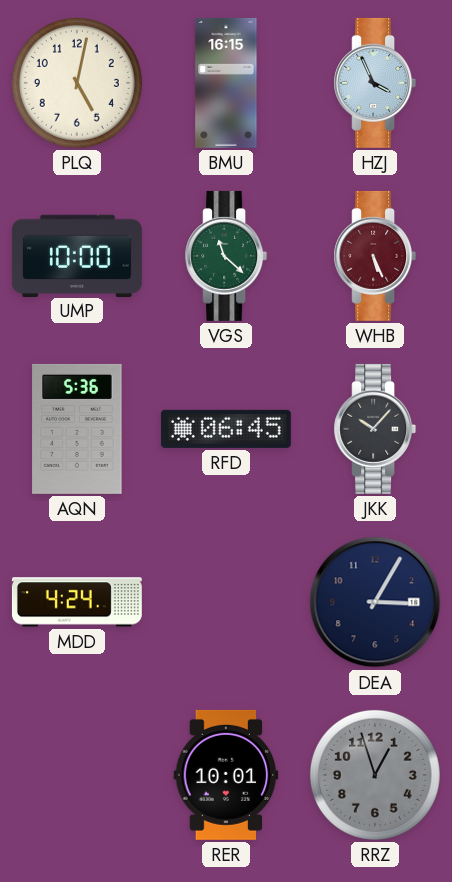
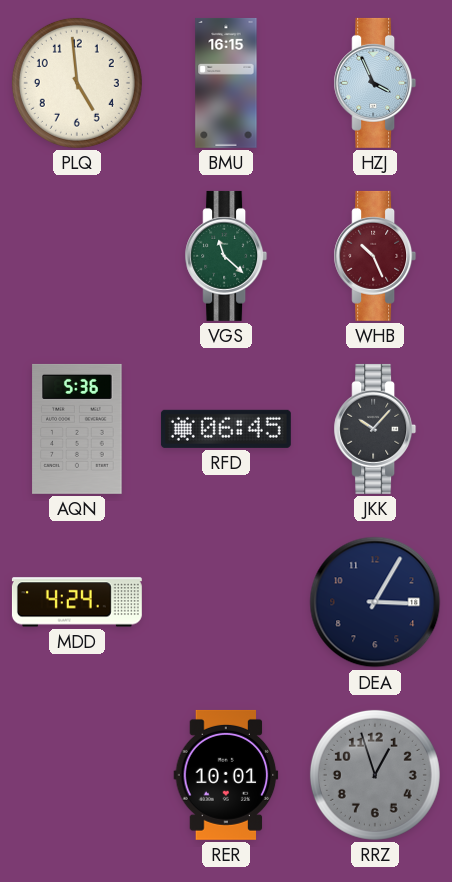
PLQ: 5:02 -> 4:59 (77, 83)
UMP: 10:00 -> none (77, 255)
WHB: 5:26 -> 10:26 (375, 256)
